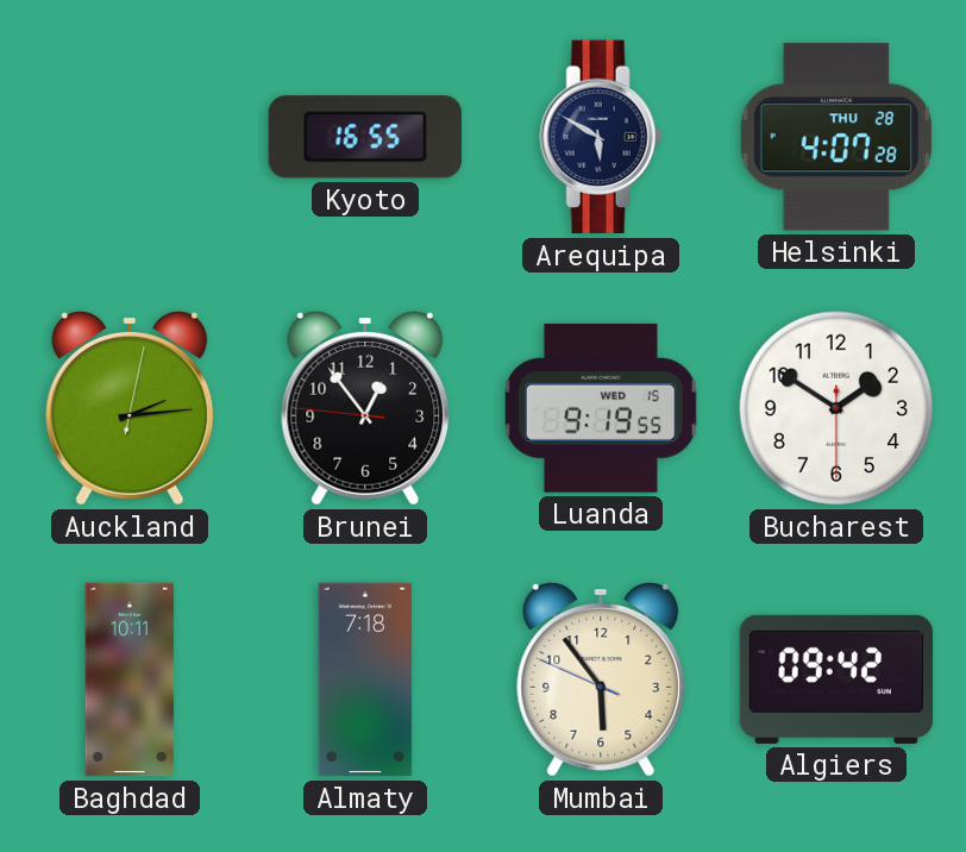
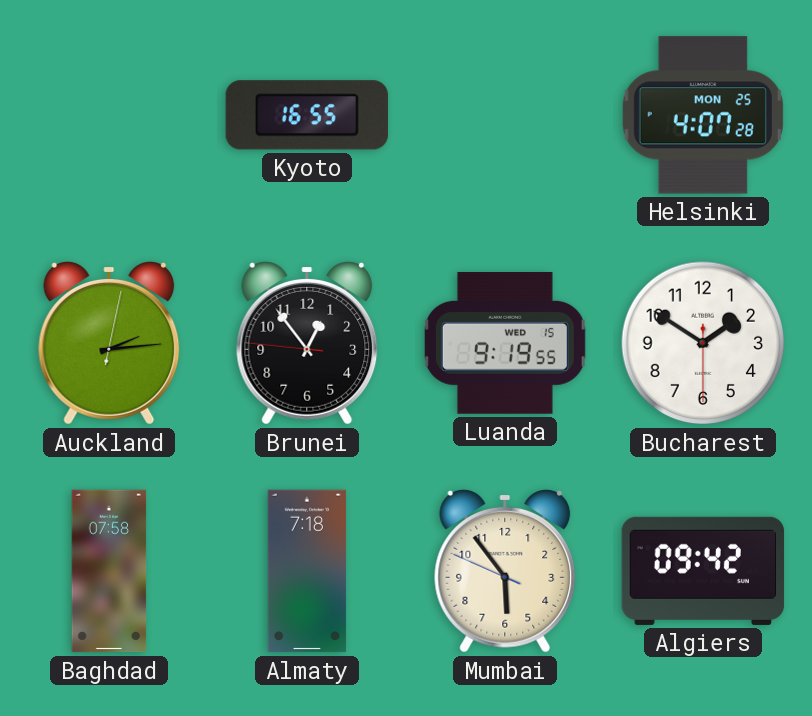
Arequipa: 5:50 -> none (601, 137)
Helsinki date: THU 28 -> MON 25 (703, 115)
Baghdad: 10:11 -> 07:58 (109, 571)
